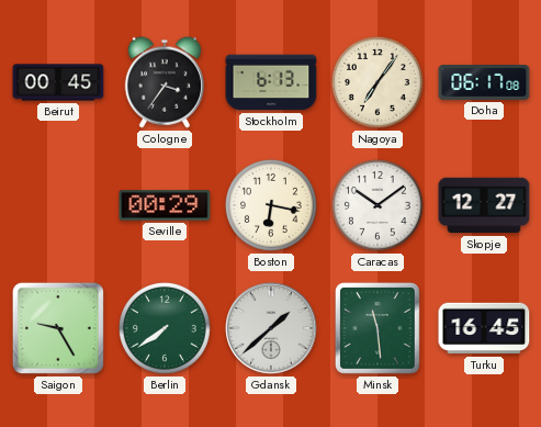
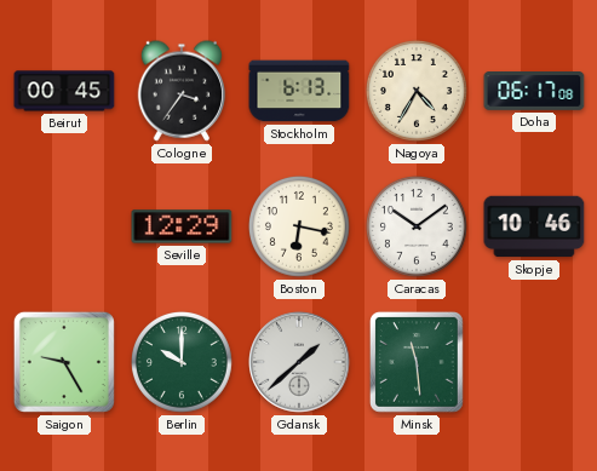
Nagoya: 7:06 -> 4:35 (417, 91)
Seville: 00:29 -> 12:29 (182, 226)
Skopje: 12:27 -> 10:46 (534, 226)
Berlin: 7:39 -> 10:00 (182, 362)
Turku: 16:45 -> none (484, 328)
